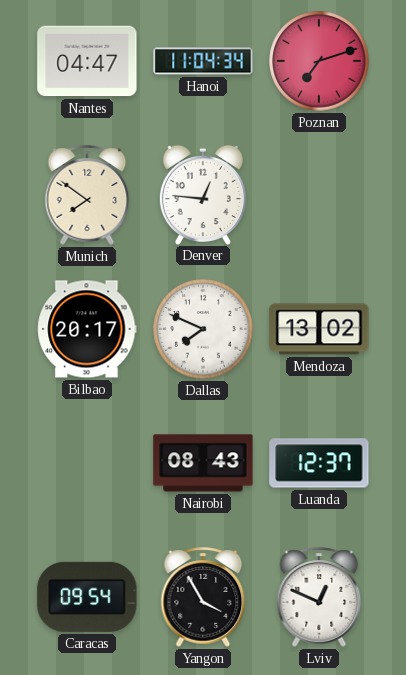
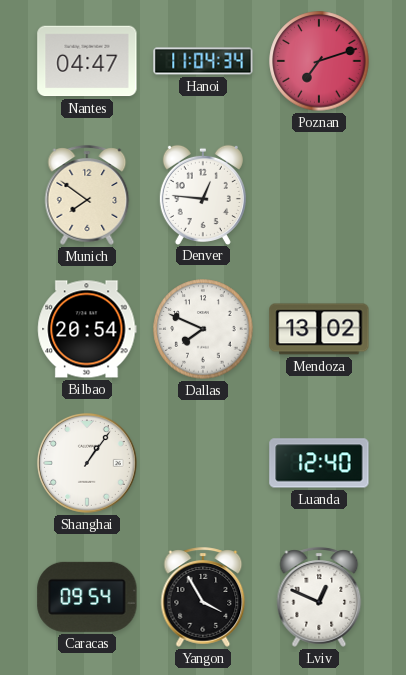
Bilbao: 20:17 -> 20:54 (87, 329)
Shanghai: none -> 1:06 (87, 463)
Nairobi: 08:43 -> none (203, 463)
Luanda: 12:37 -> 12:40 (319, 463)
